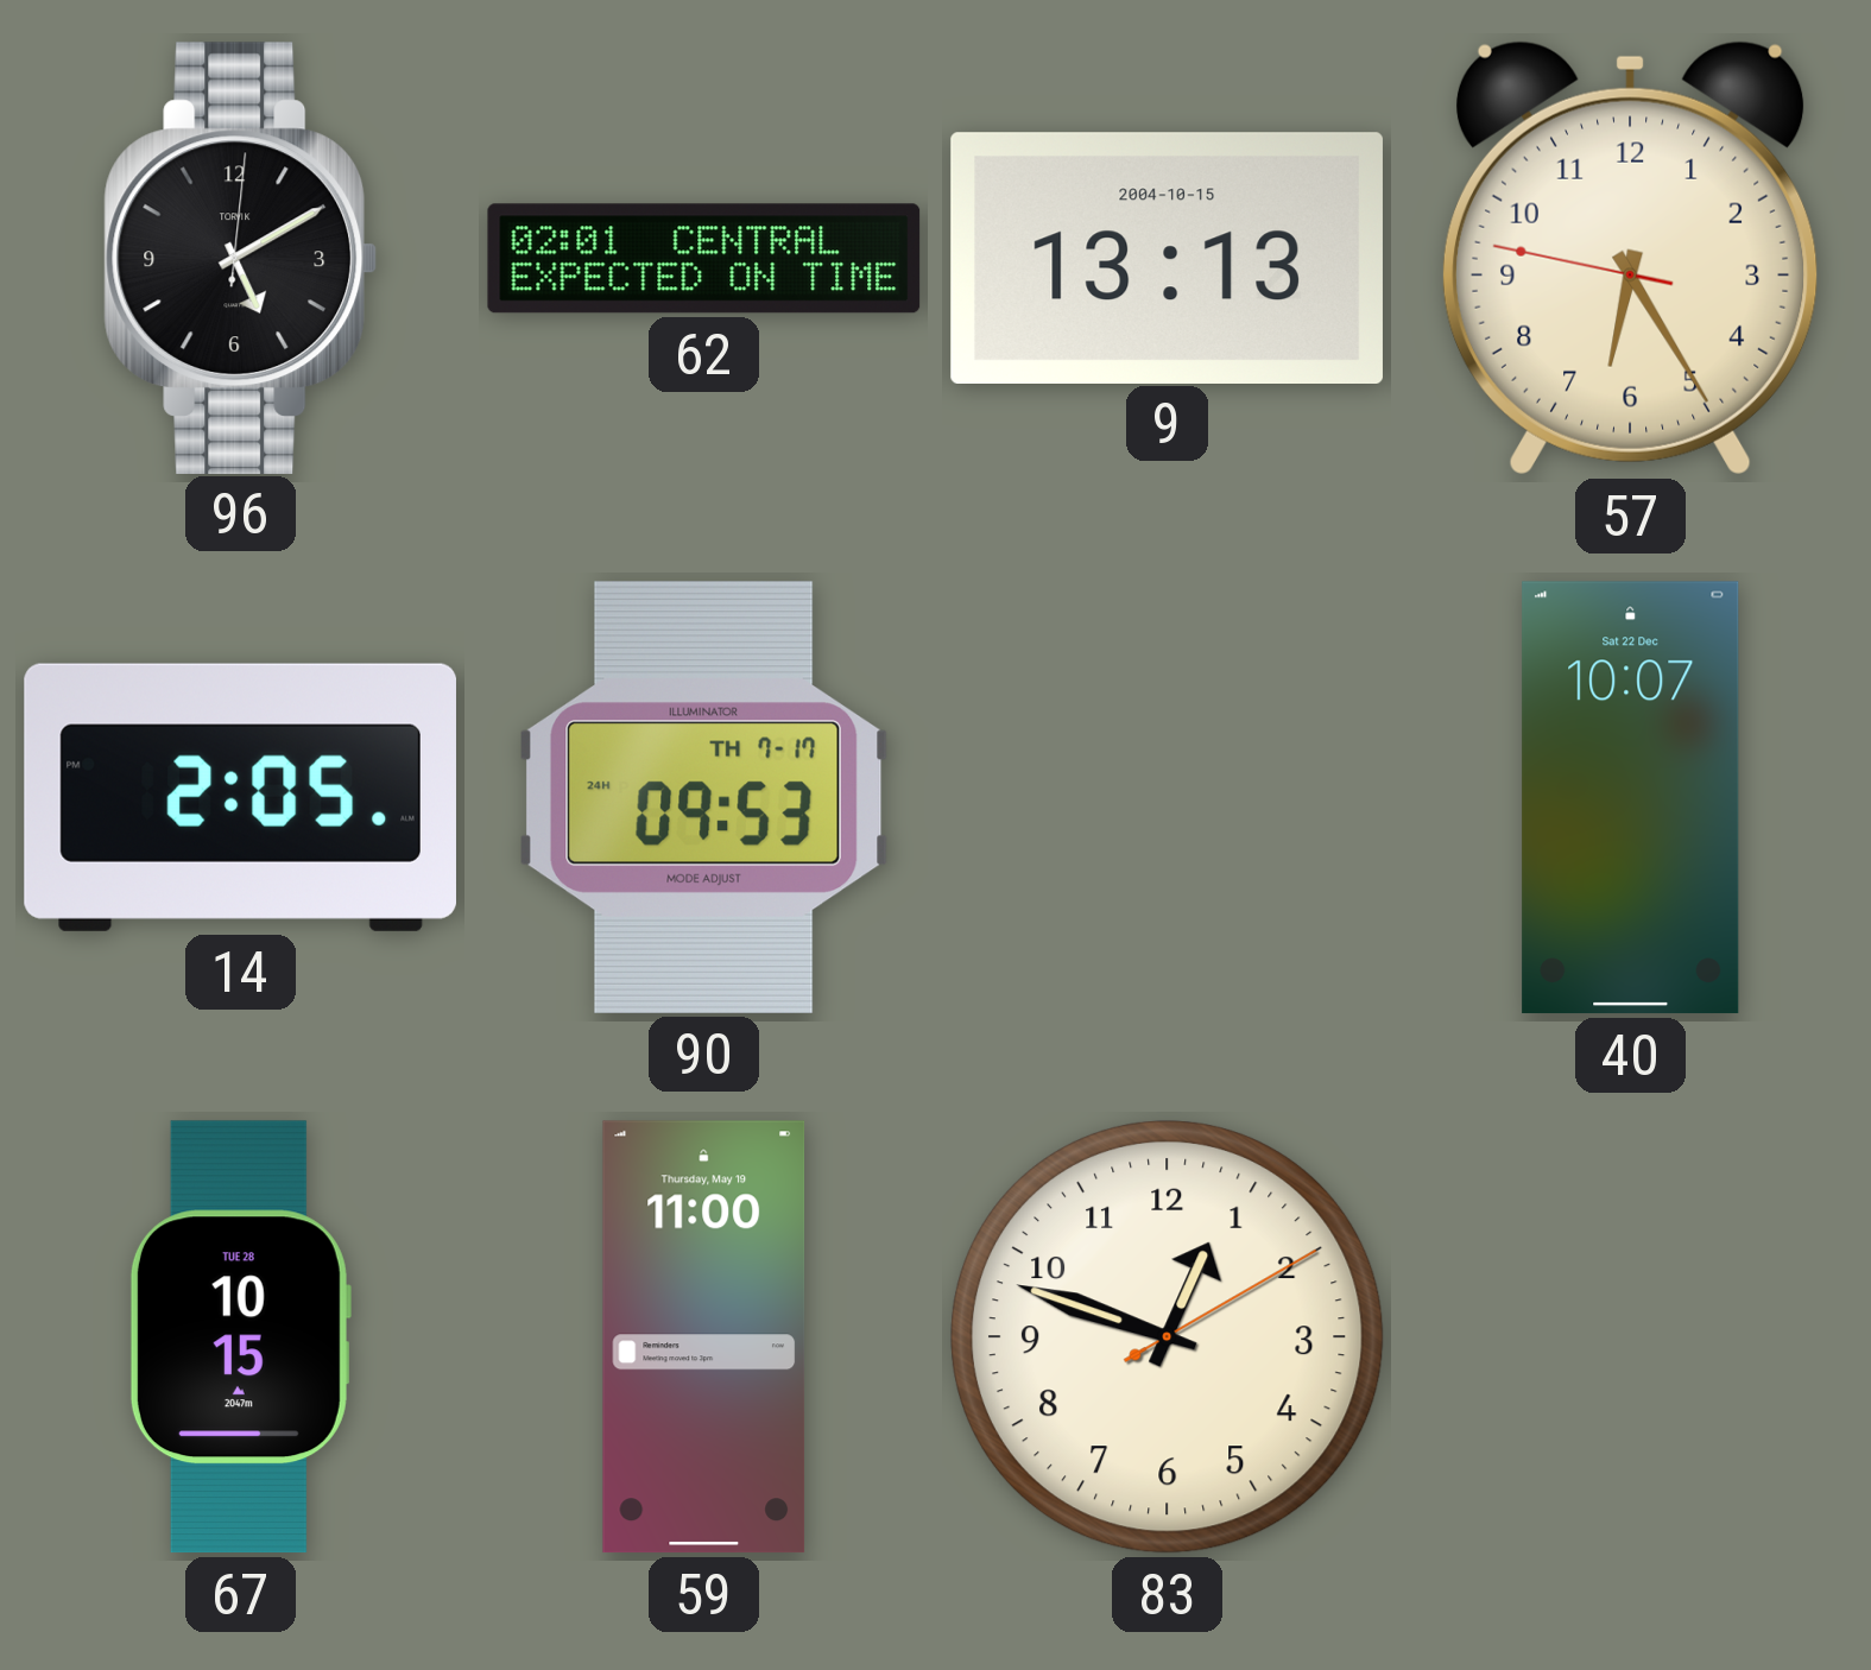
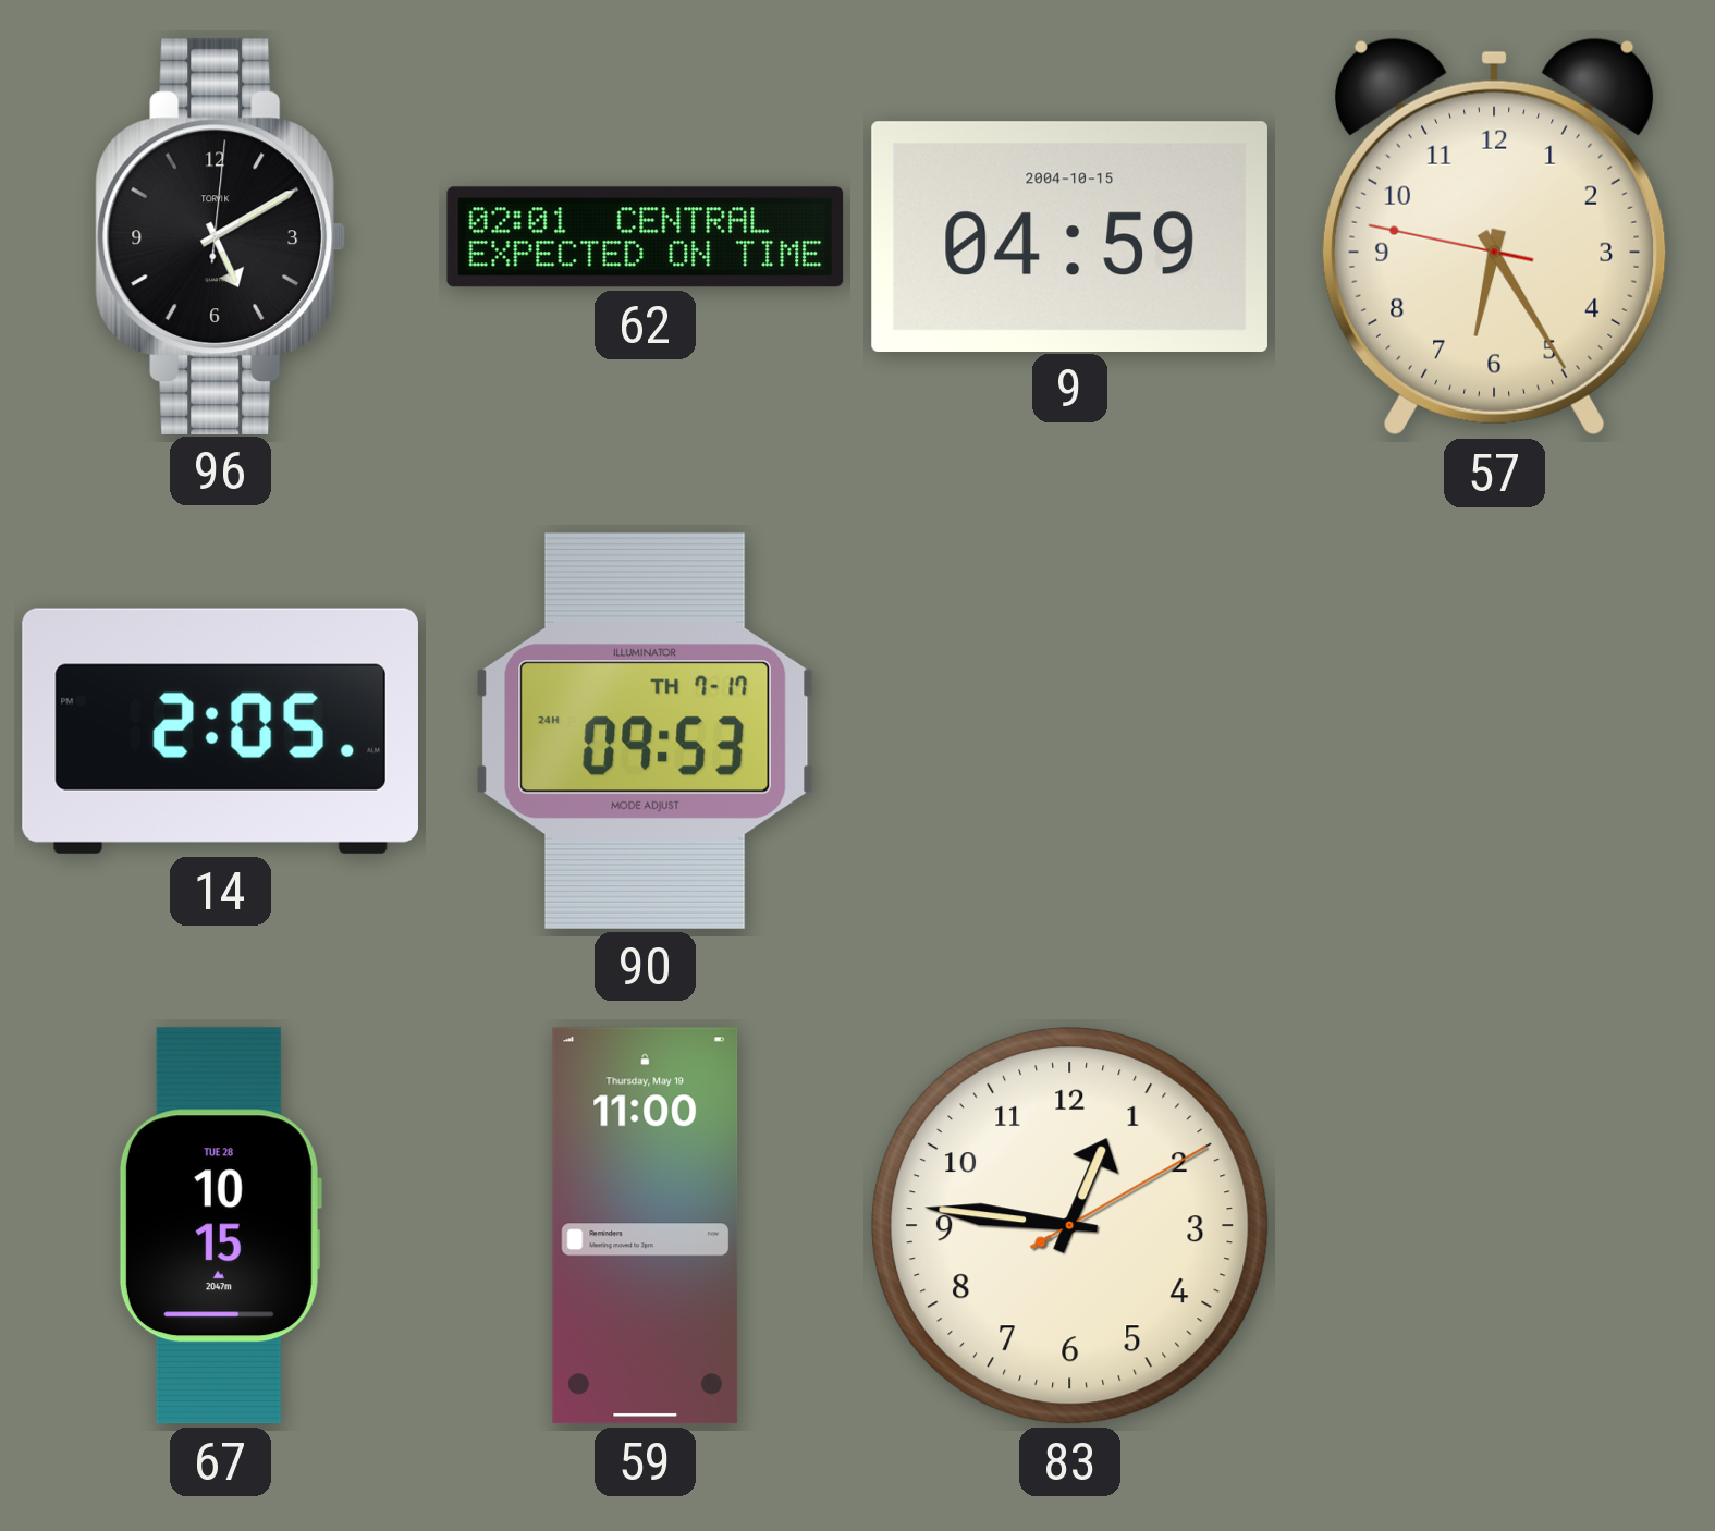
9: 13:13 -> 04:59 (1069, 236)
40: 10:07 -> none (1631, 798)
83: 12:48 -> 12:46 (1069, 1225)
